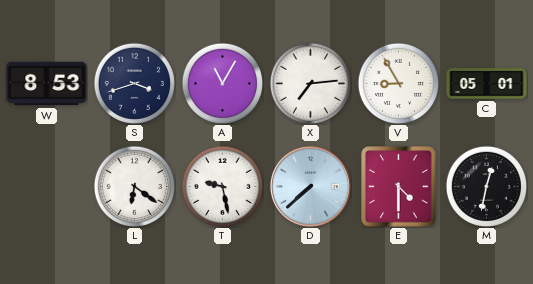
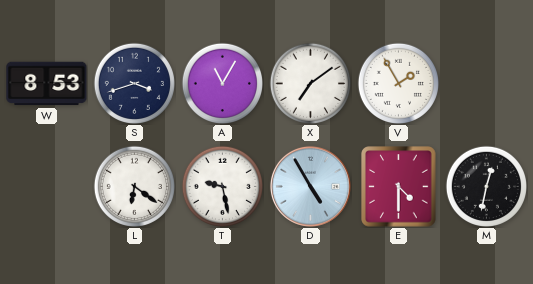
X: 7:14 -> 7:09 (310, 83)
V: 8:55 -> 1:55 (398, 83)
C: 05:01 -> none (487, 84)
D: 7:38 -> 4:55 (310, 186)
